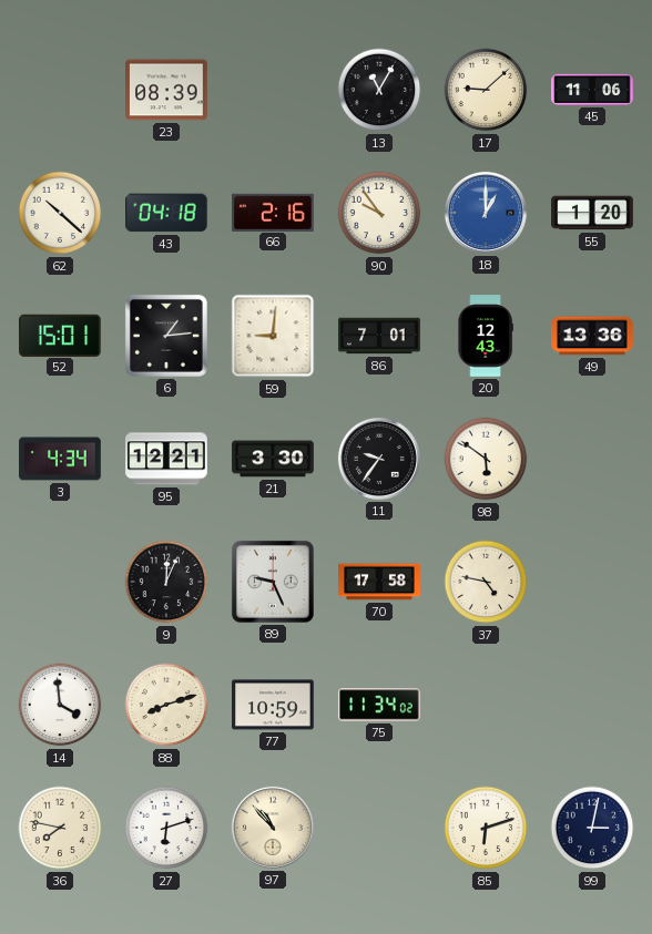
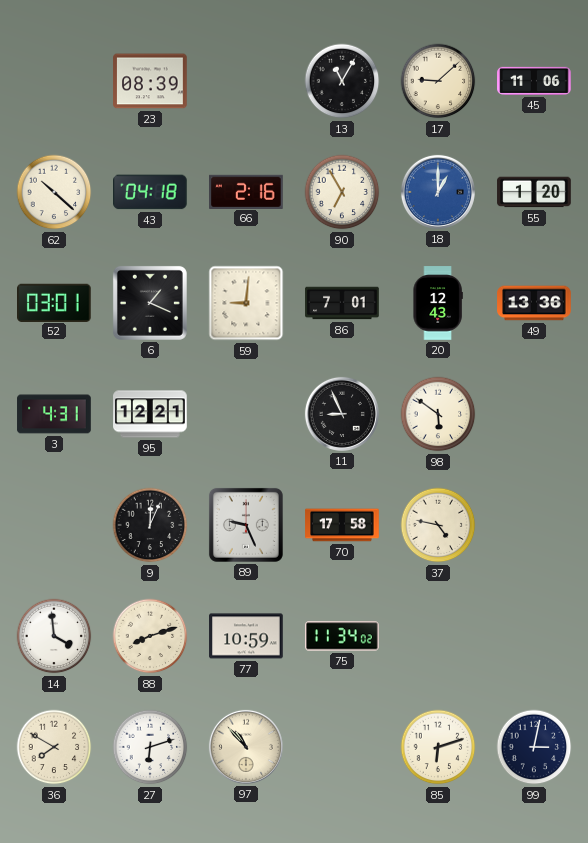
90: 9:54 -> 6:55 (342, 192)
52: 15:01 -> 03:01 (55, 302)
6: 1:14 -> 1:19 (150, 303)
3: 4:34 -> 4:31 (54, 414)
21: 3:30 -> none (273, 459)
11: 9:36 -> 8:56 (342, 414)
36: 7:47 -> 7:50 (54, 747)
